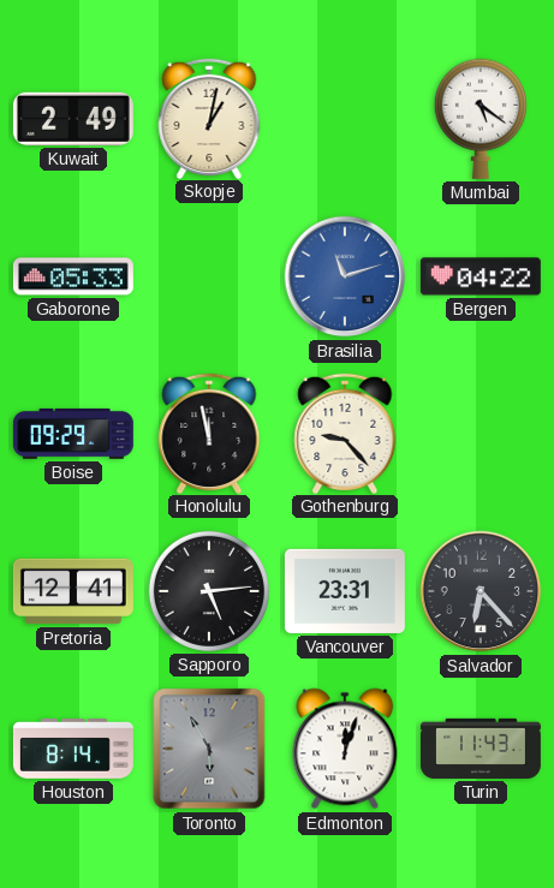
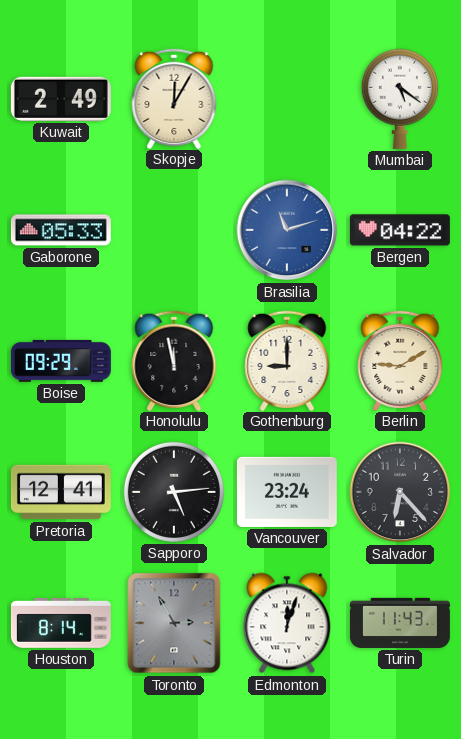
Skopje: 1:02 -> 12:05 (174, 98)
Gothenburg: 9:23 -> 9:00 (287, 360)
Berlin: none -> 9:10 (400, 360)
Vancouver: 23:31 -> 23:24 (287, 492)
Toronto: 5:55 -> 2:55 (174, 623)
